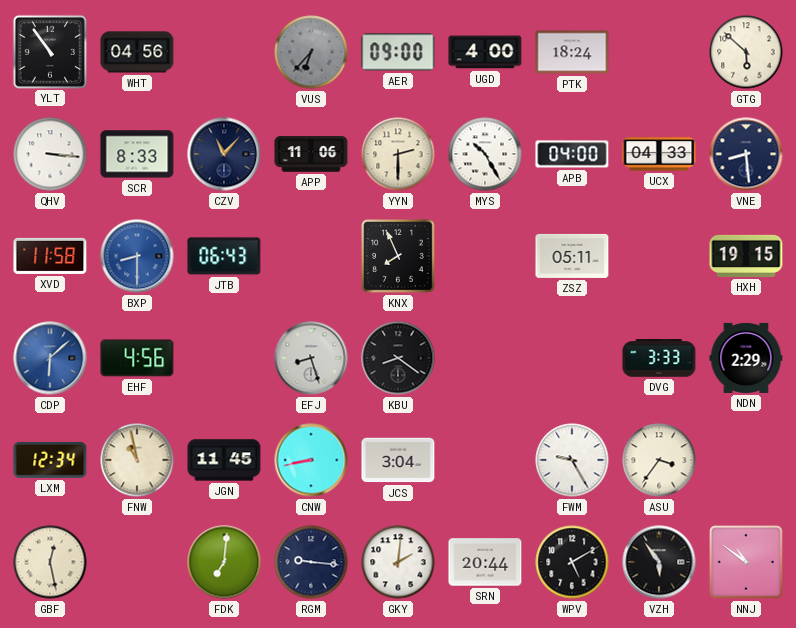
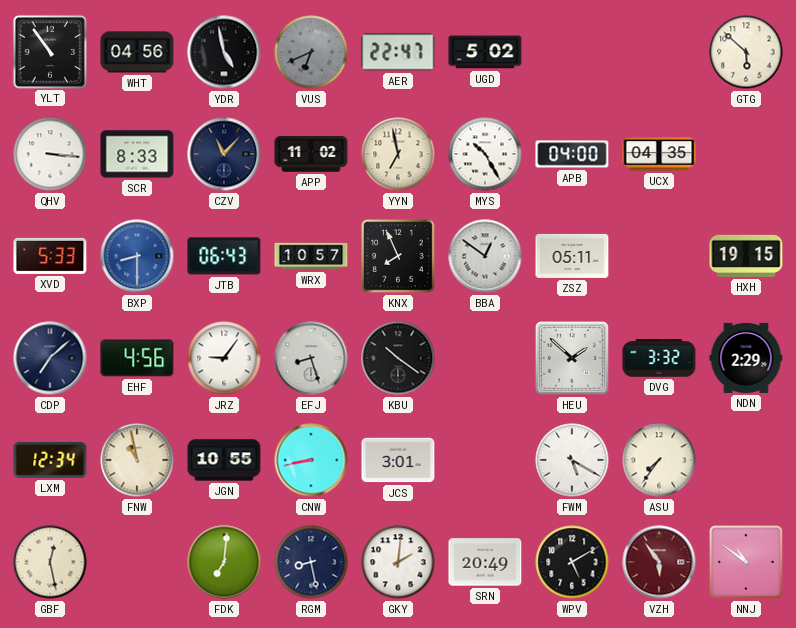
YDR: none -> 4:58 (224, 52)
VUS: 6:37 -> 6:41 (311, 52)
AER: 09:00 -> 22:47 (398, 52)
UGD: 4:00 -> 5:02 (485, 52)
PTK: 18:24 -> none (572, 52)
APP: 11:06 -> 11:02 (311, 154)
YYN: 2:30 -> 6:58 (398, 154)
UCX: 04:33 -> 04:35 (659, 154)
VNE: 8:29 -> none (746, 154)
XVD: 11:58 -> 5:33 (50, 256)
WRX: none -> 10:57 (311, 256)
BBA: none -> 12:51 (485, 256)
CDP: 6:08 -> 7:08 (50, 358)
CDP dial: blue -> navy (50, 358)
JRZ: none -> 9:06 (224, 358)
KBU: 8:21 -> 10:21 (398, 358)
HEU: none -> 1:52 (572, 358)
DVG: 3:33 -> 3:32 (659, 358)
JGN: 11:45 -> 10:55 (224, 460)
JCS: 3:04 -> 3:01 (398, 460)
FWM: 9:25 -> 5:20 (572, 460)
ASU: 3:36 -> 7:36 (659, 460)
RGM: 9:16 -> 8:28 (311, 562)
SRN: 20:44 -> 20:49 (485, 562)
VZH dial: black -> burgundy (659, 562)
